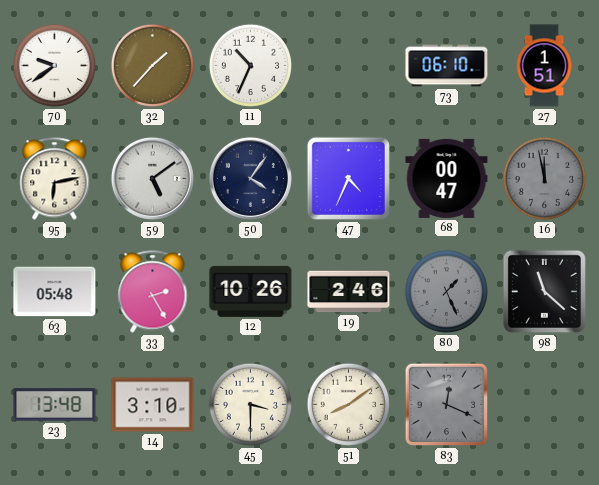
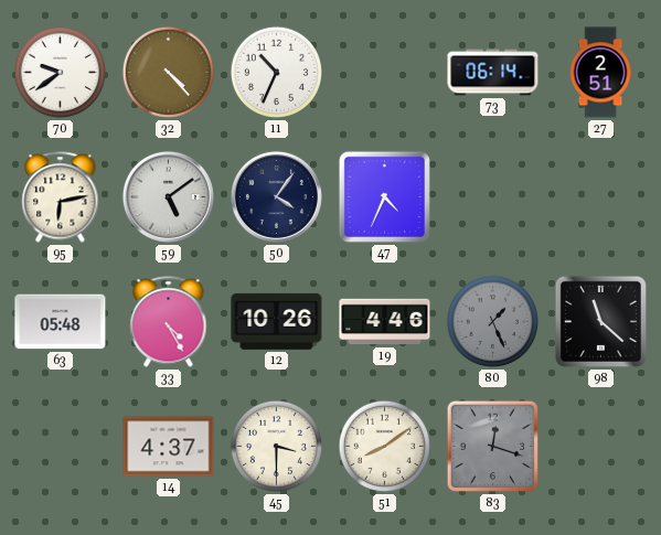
32: 1:37 -> 4:23 (168, 72)
73: 06:10 -> 06:14 (493, 73)
27: 1:51 -> 2:51 (600, 73)
68: 00:47 -> none (447, 178)
16: 11:58 -> none (544, 178)
33: 2:25 -> 4:25 (169, 322)
19: 2:46 -> 4:46 (385, 322)
23: 13:48 -> none (55, 405)
14: 3:10 -> 4:37 (169, 447)
83: 12:19 -> 12:18 (493, 447)
